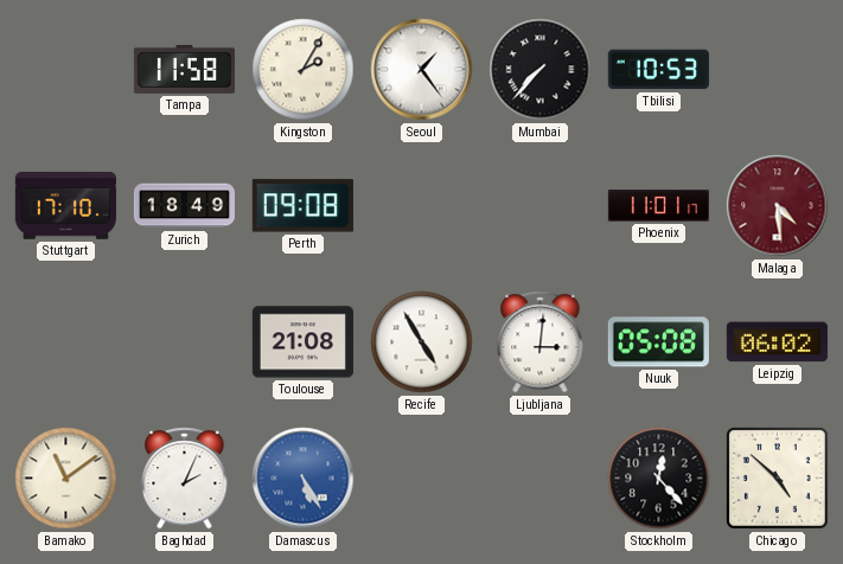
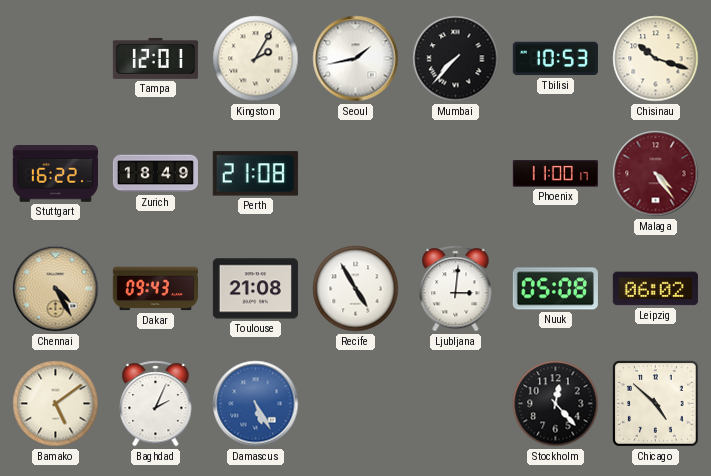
Tampa: 11:58 -> 12:01 (155, 58)
Seoul: 1:24 -> 1:43 (356, 59)
Chisinau: none -> 10:18 (656, 59)
Stuttgart: 17:10 -> 16:22 (55, 174)
Perth: 09:08 -> 21:08 (255, 174)
Phoenix: 11:01 -> 11:00 (555, 174)
Malaga: 4:29 -> 4:24 (656, 174)
Chennai: none -> 4:25 (56, 289)
Dakar: none -> 09:43 (155, 289)
Bamako: 11:09 -> 5:09 (56, 404)
